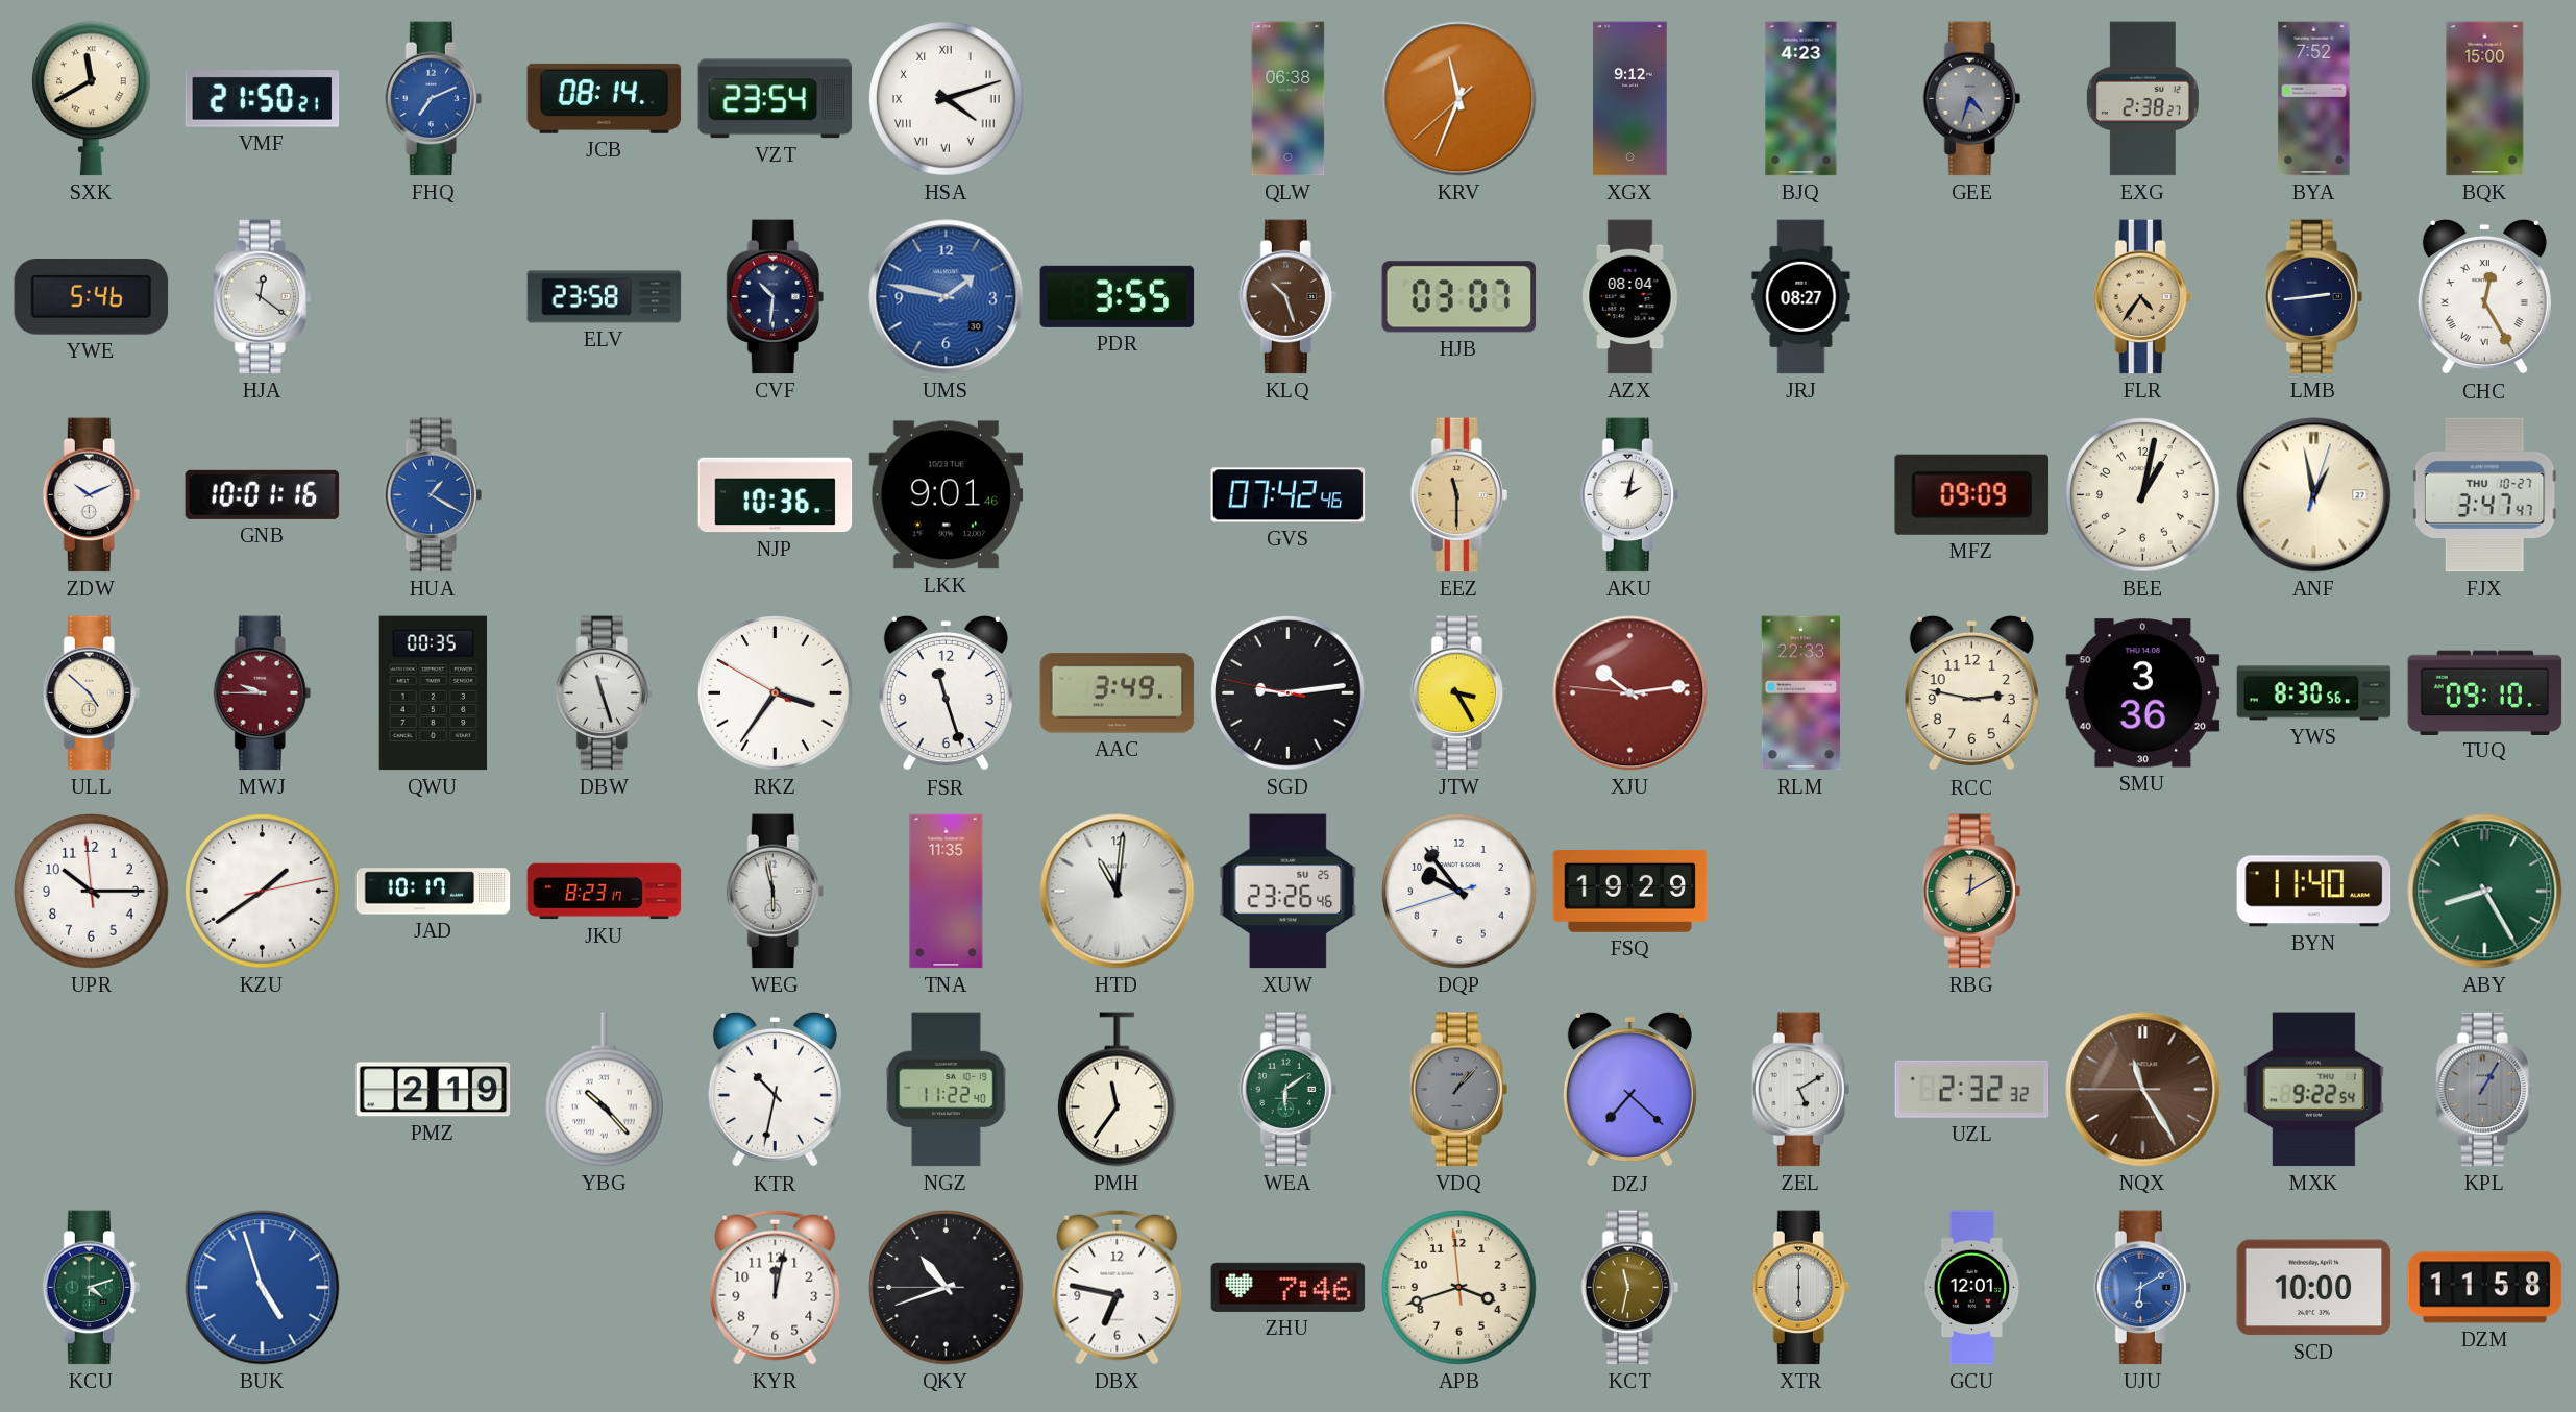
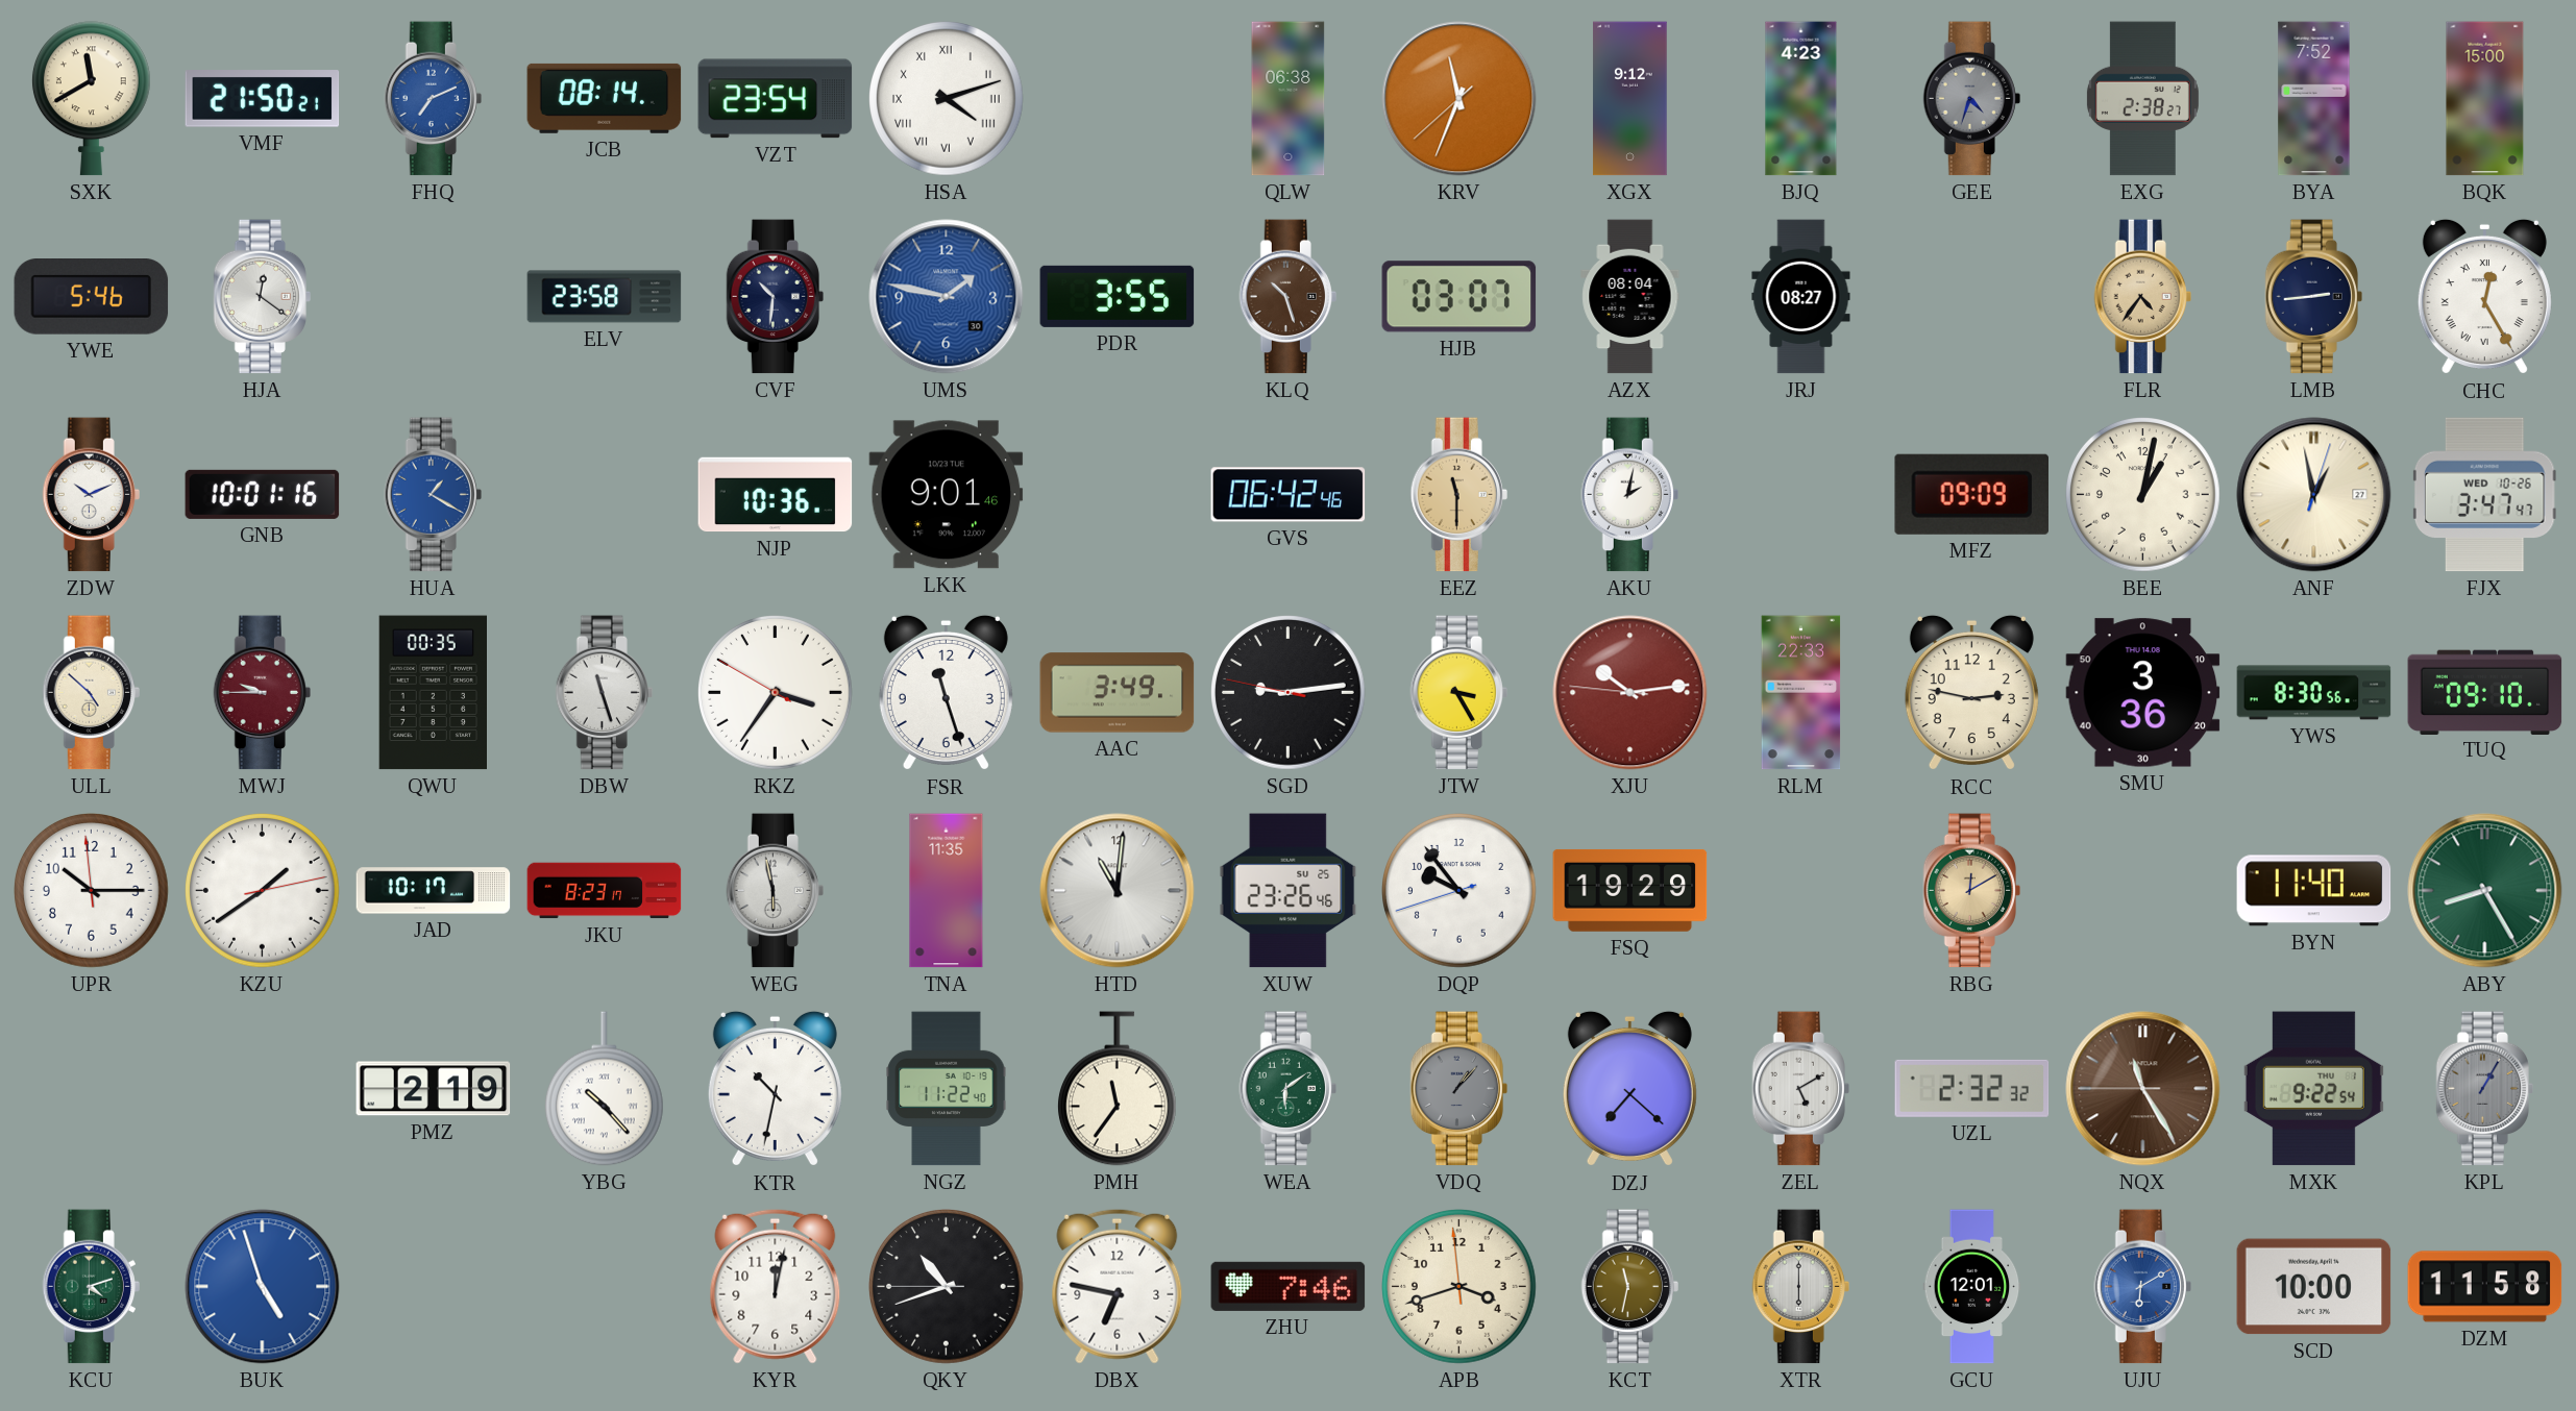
GVS: 07:42 -> 06:42 (1289, 495)
FJX date: THU 10-27 -> WED 10-26 (2484, 495)
